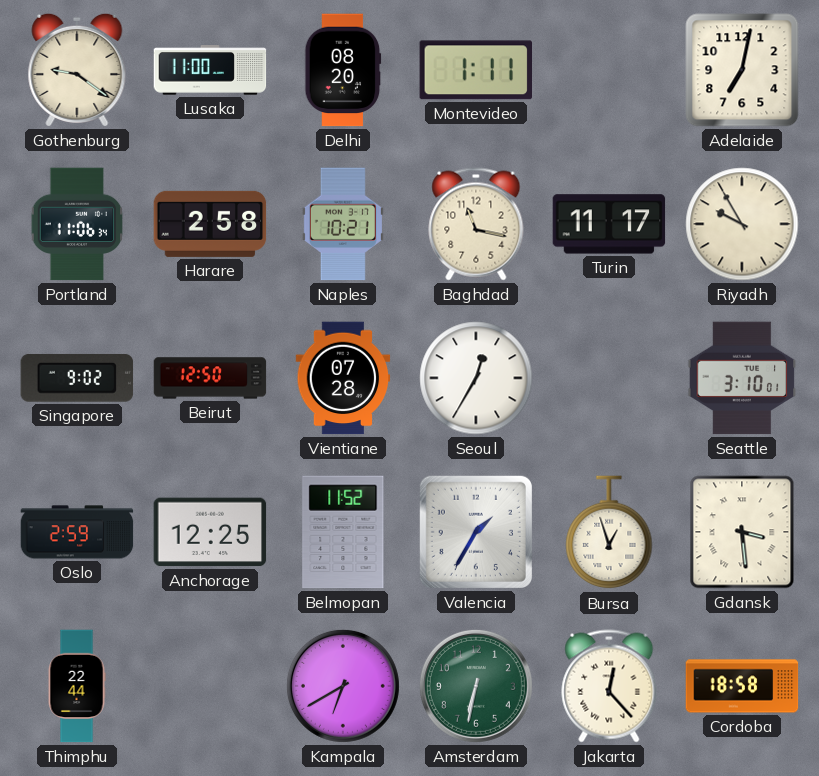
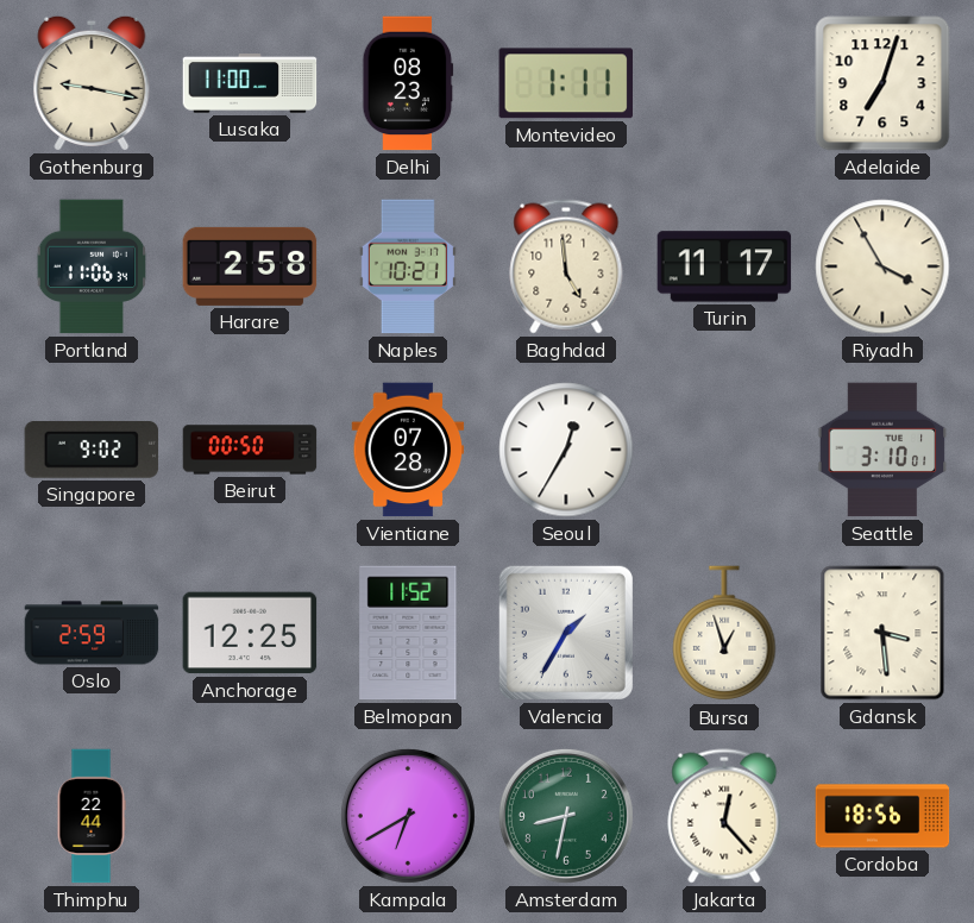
Gothenburg: 9:21 -> 9:17 (92, 83)
Delhi: 08:20 -> 08:23 (408, 83)
Adelaide: 7:02 -> 7:03 (882, 83)
Baghdad: 11:17 -> 4:59 (566, 266)
Riyadh: 9:55 -> 3:55 (882, 266)
Beirut: 12:50 -> 00:50 (250, 450)
Amsterdam: 6:32 -> 8:32 (566, 816)
Cordoba: 18:58 -> 18:56 (882, 816)
